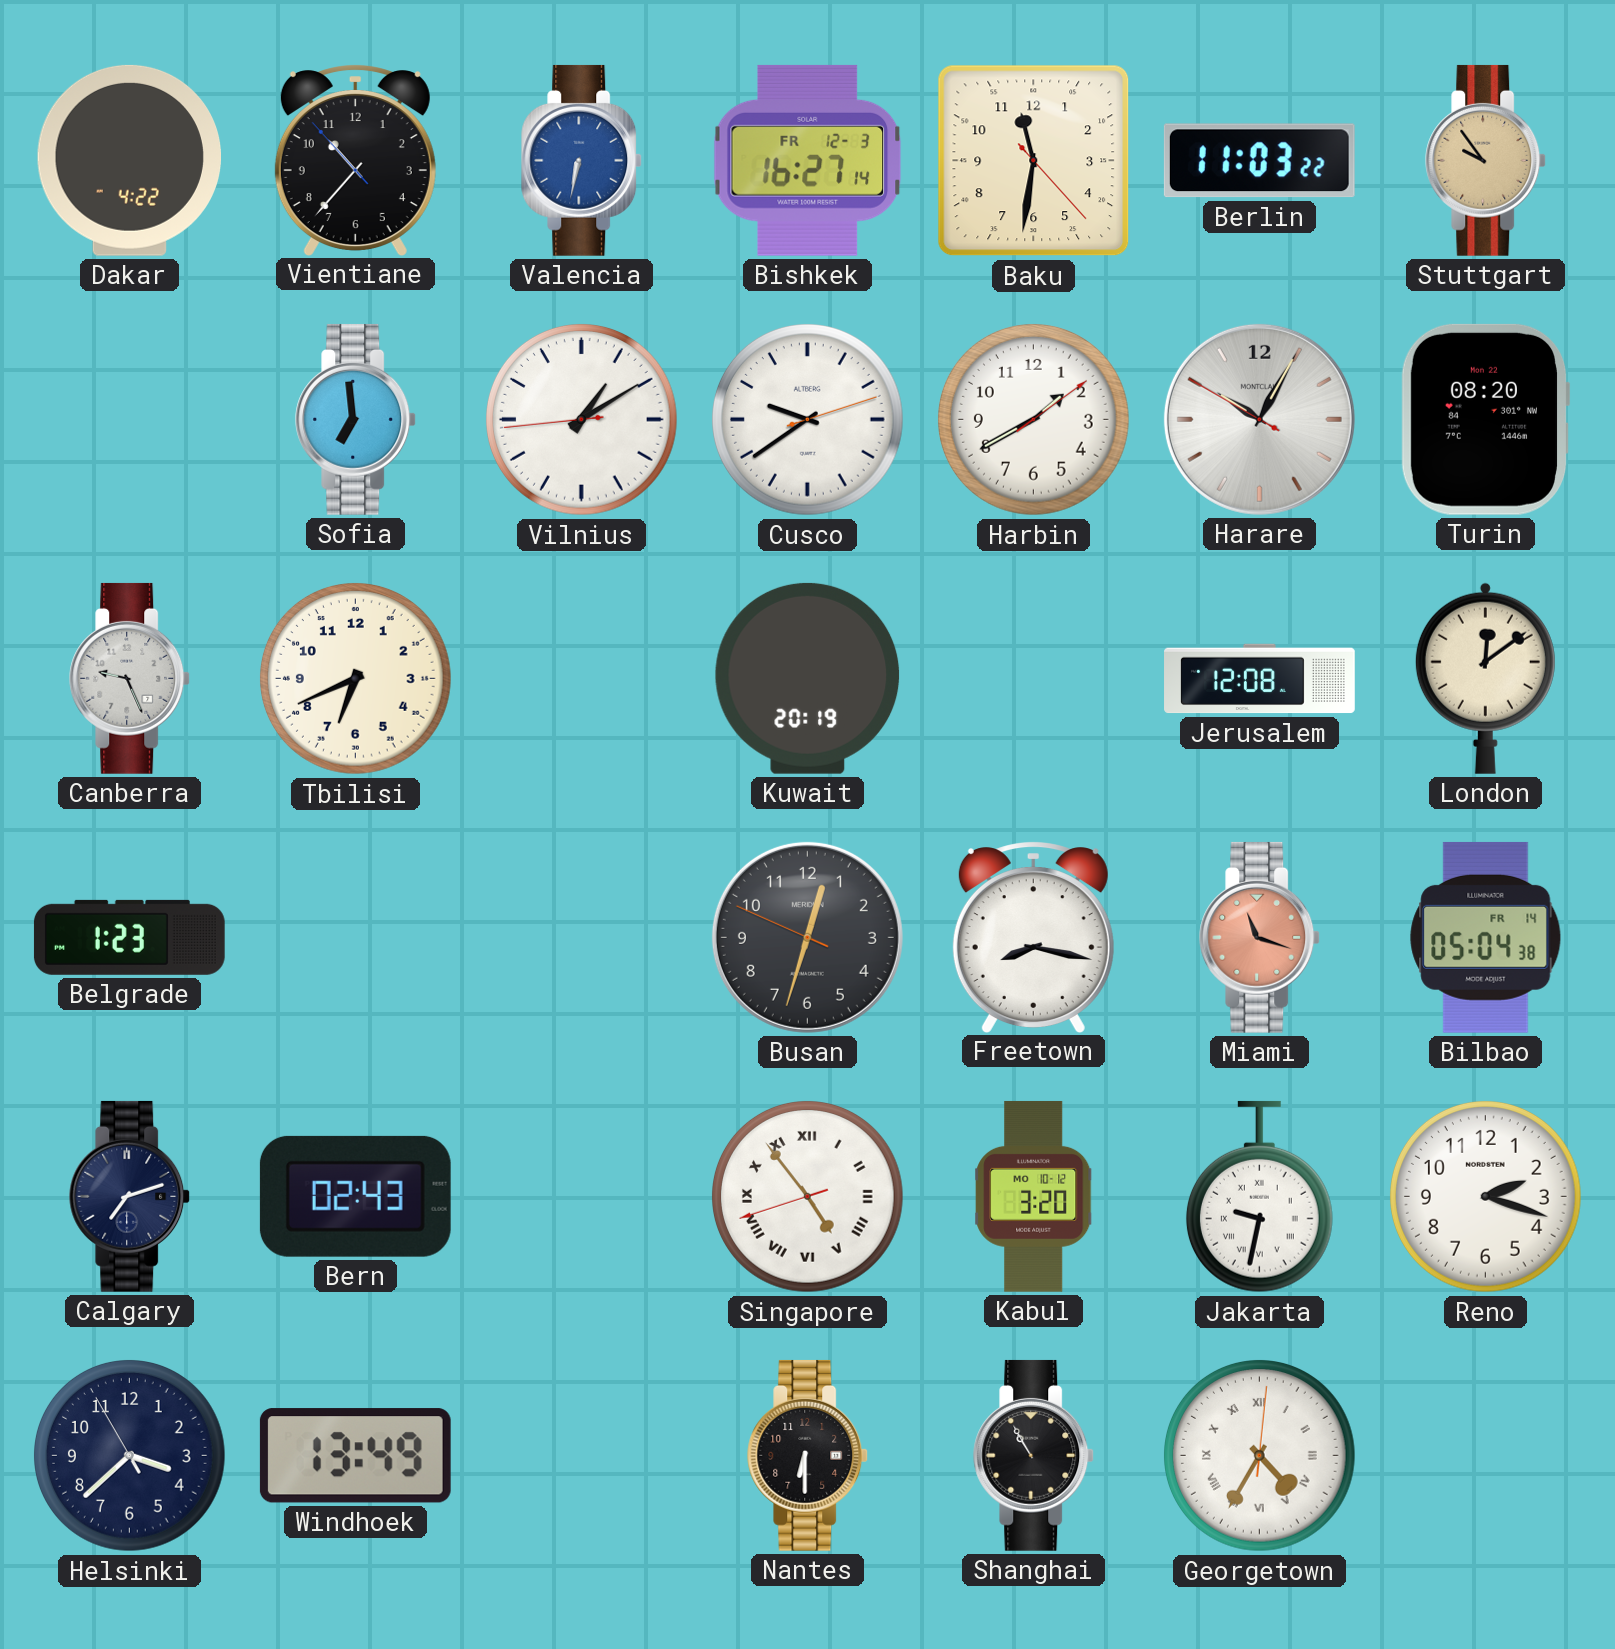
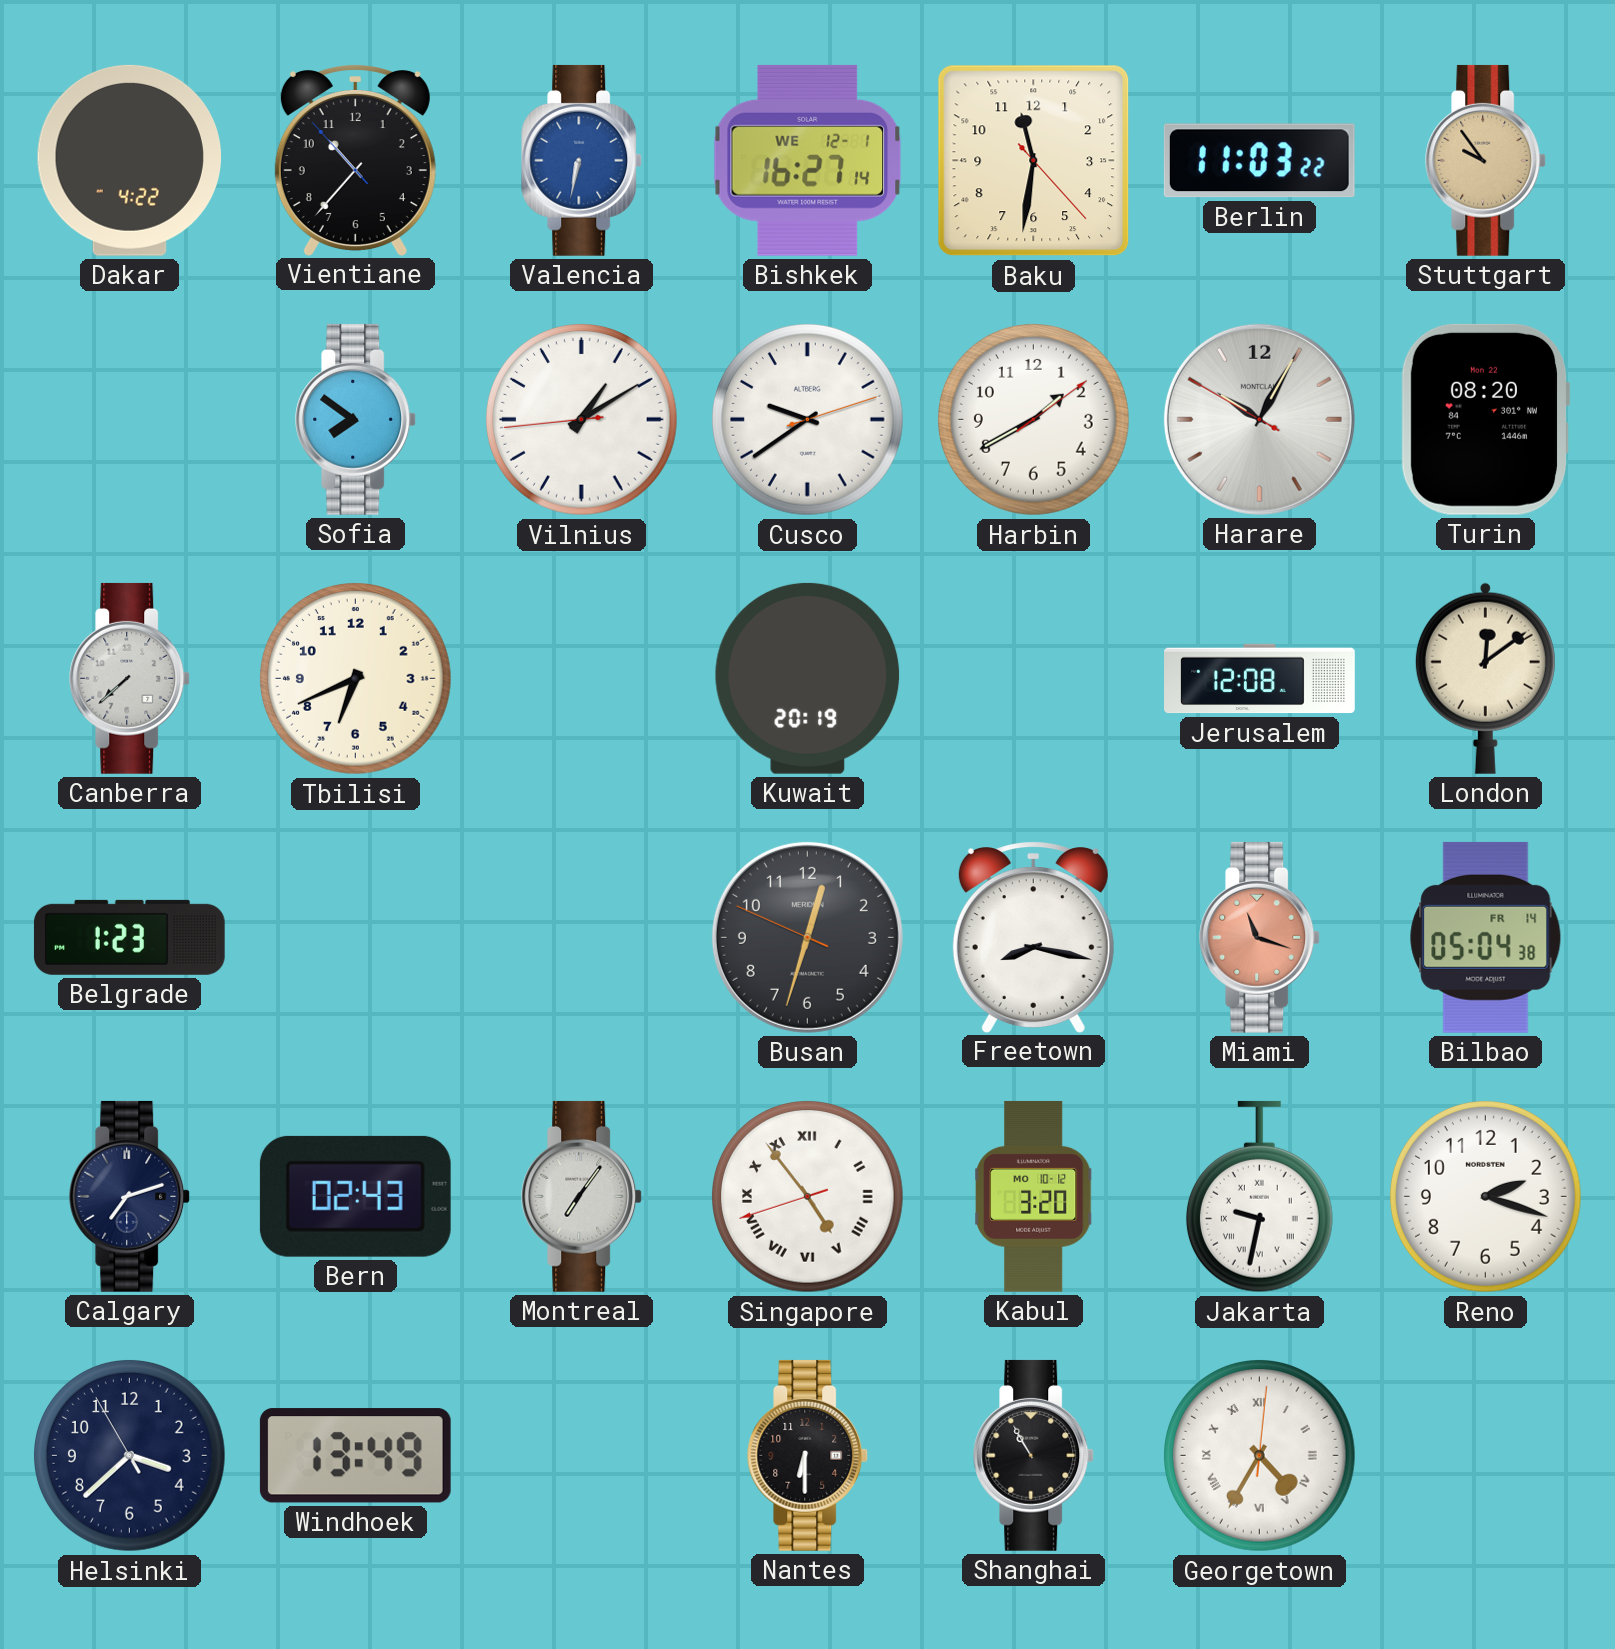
Bishkek date: FR 12-3 -> WE 12-1 (808, 160)
Sofia: 6:59 -> 7:51 (356, 419)
Canberra: 9:26 -> 7:38 (130, 678)
Montreal: none -> 7:06 (582, 1196)
